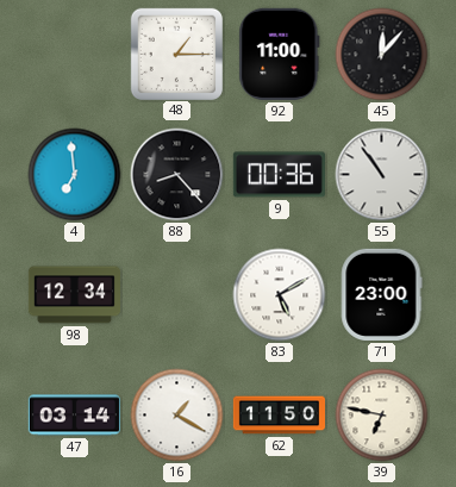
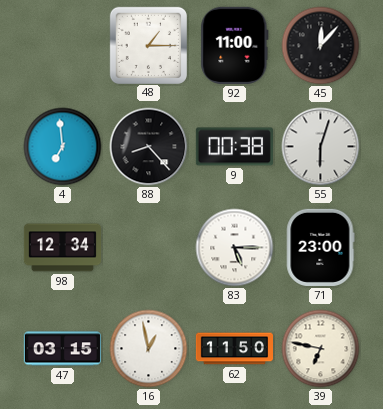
9: 00:36 -> 00:38 (234, 147)
55: 10:54 -> 6:03 (321, 147)
83: 5:10 -> 5:15 (235, 248)
47: 03:14 -> 03:15 (62, 349)
16: 1:20 -> 12:58 (149, 349)
